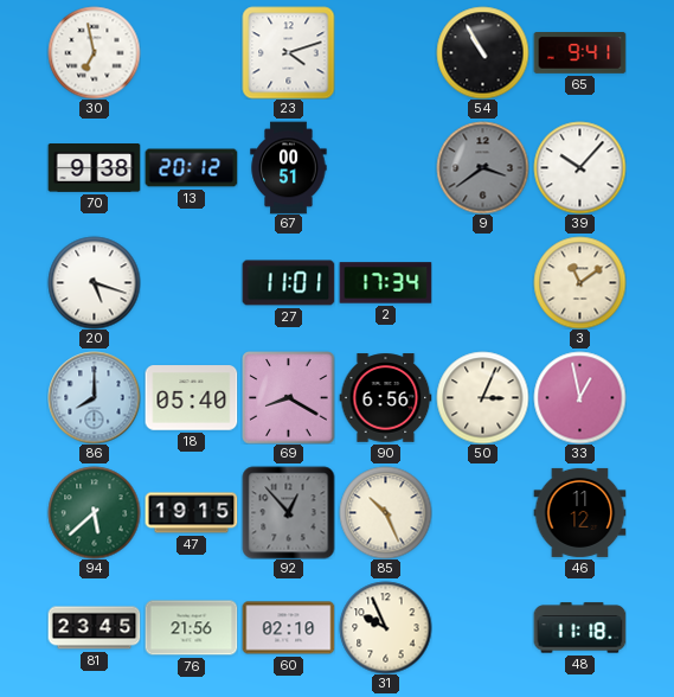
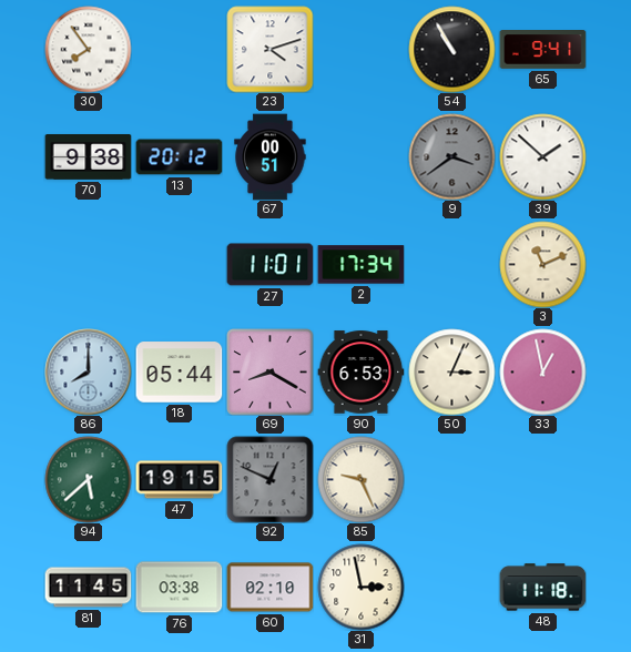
30: 6:58 -> 7:54 (88, 49)
39: 10:07 -> 1:52 (542, 156)
20: 5:18 -> none (94, 282)
3: 11:09 -> 11:11 (542, 264)
18: 05:40 -> 05:44 (179, 373)
90: 6:56 -> 6:53 (360, 373)
92: 12:53 -> 12:49 (269, 479)
85: 10:26 -> 9:26 (360, 479)
46: 11:12 -> none (579, 512)
81: 23:45 -> 11:45 (88, 588)
76: 21:56 -> 03:38 (179, 588)
31: 9:56 -> 2:58 (360, 587)
